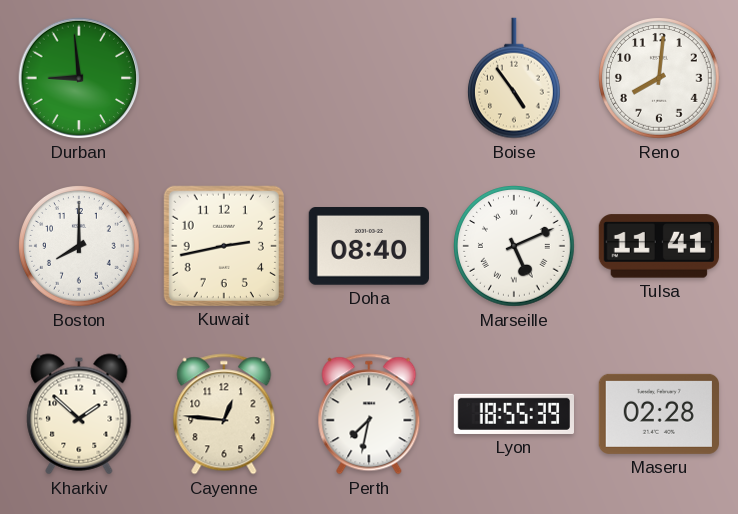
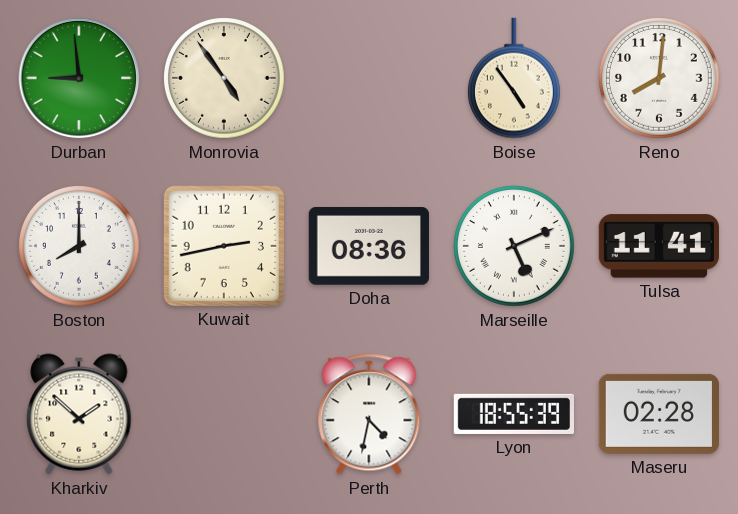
Monrovia: none -> 4:54 (225, 79)
Doha: 08:40 -> 08:36 (369, 247)
Cayenne: 12:46 -> none (224, 414)
Perth: 7:32 -> 4:32 (369, 414)
